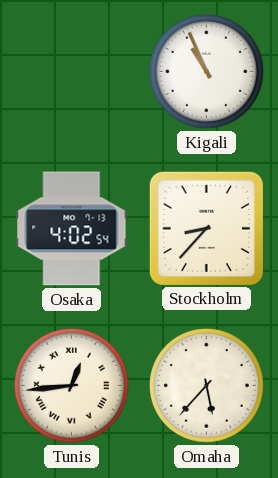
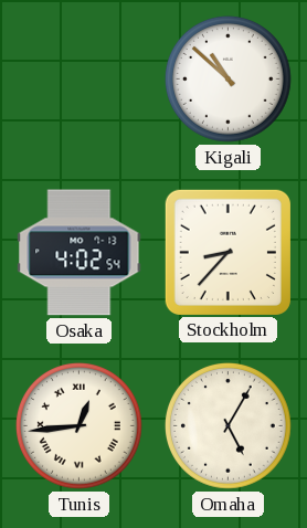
Kigali: 10:56 -> 10:52 (227, 78)
Omaha: 5:37 -> 5:05 (227, 425)
